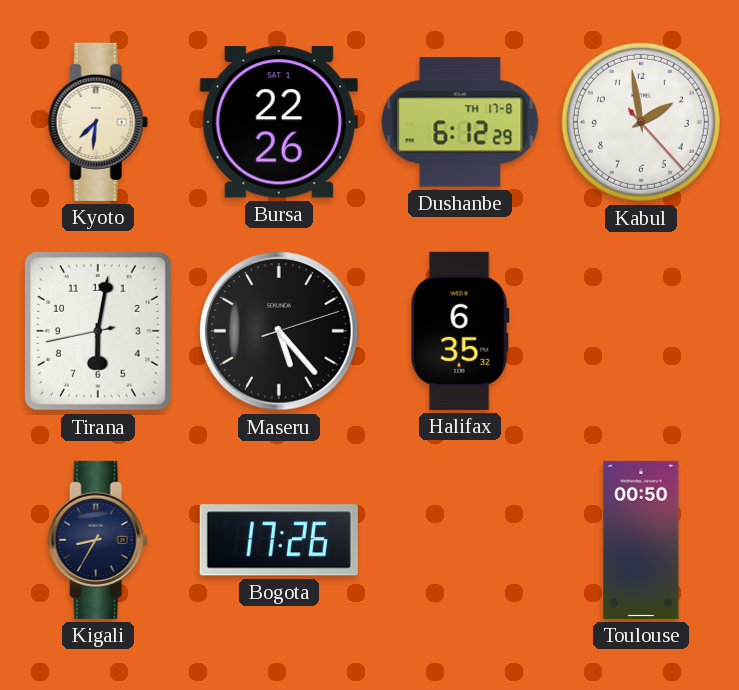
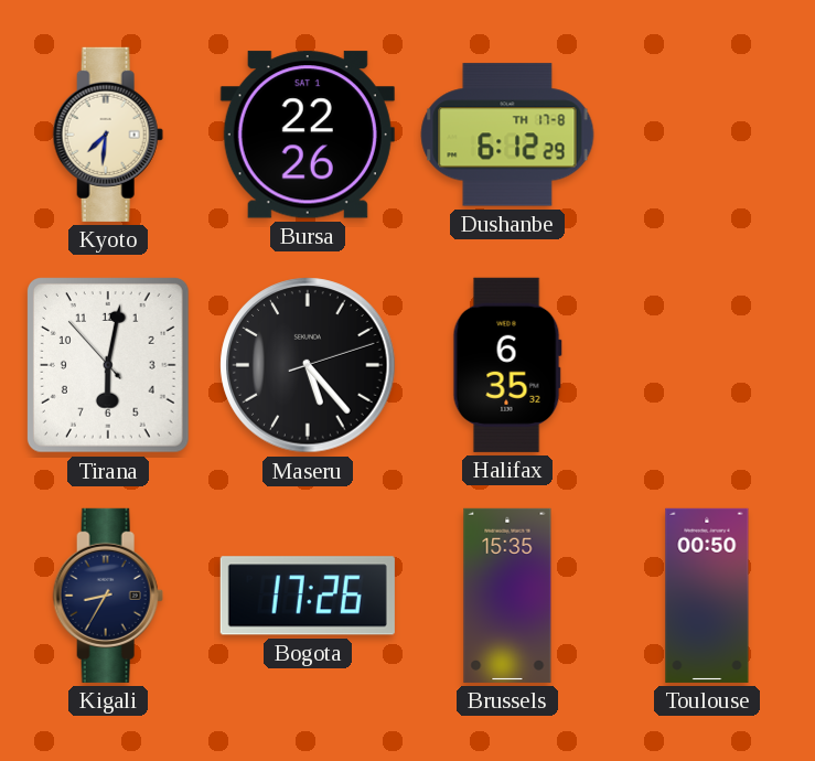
Kabul: 1:58 -> none (641, 122)
Tirana: 6:01:43 -> 6:01:53 (108, 366)
Brussels: none -> 15:35 (507, 596)
